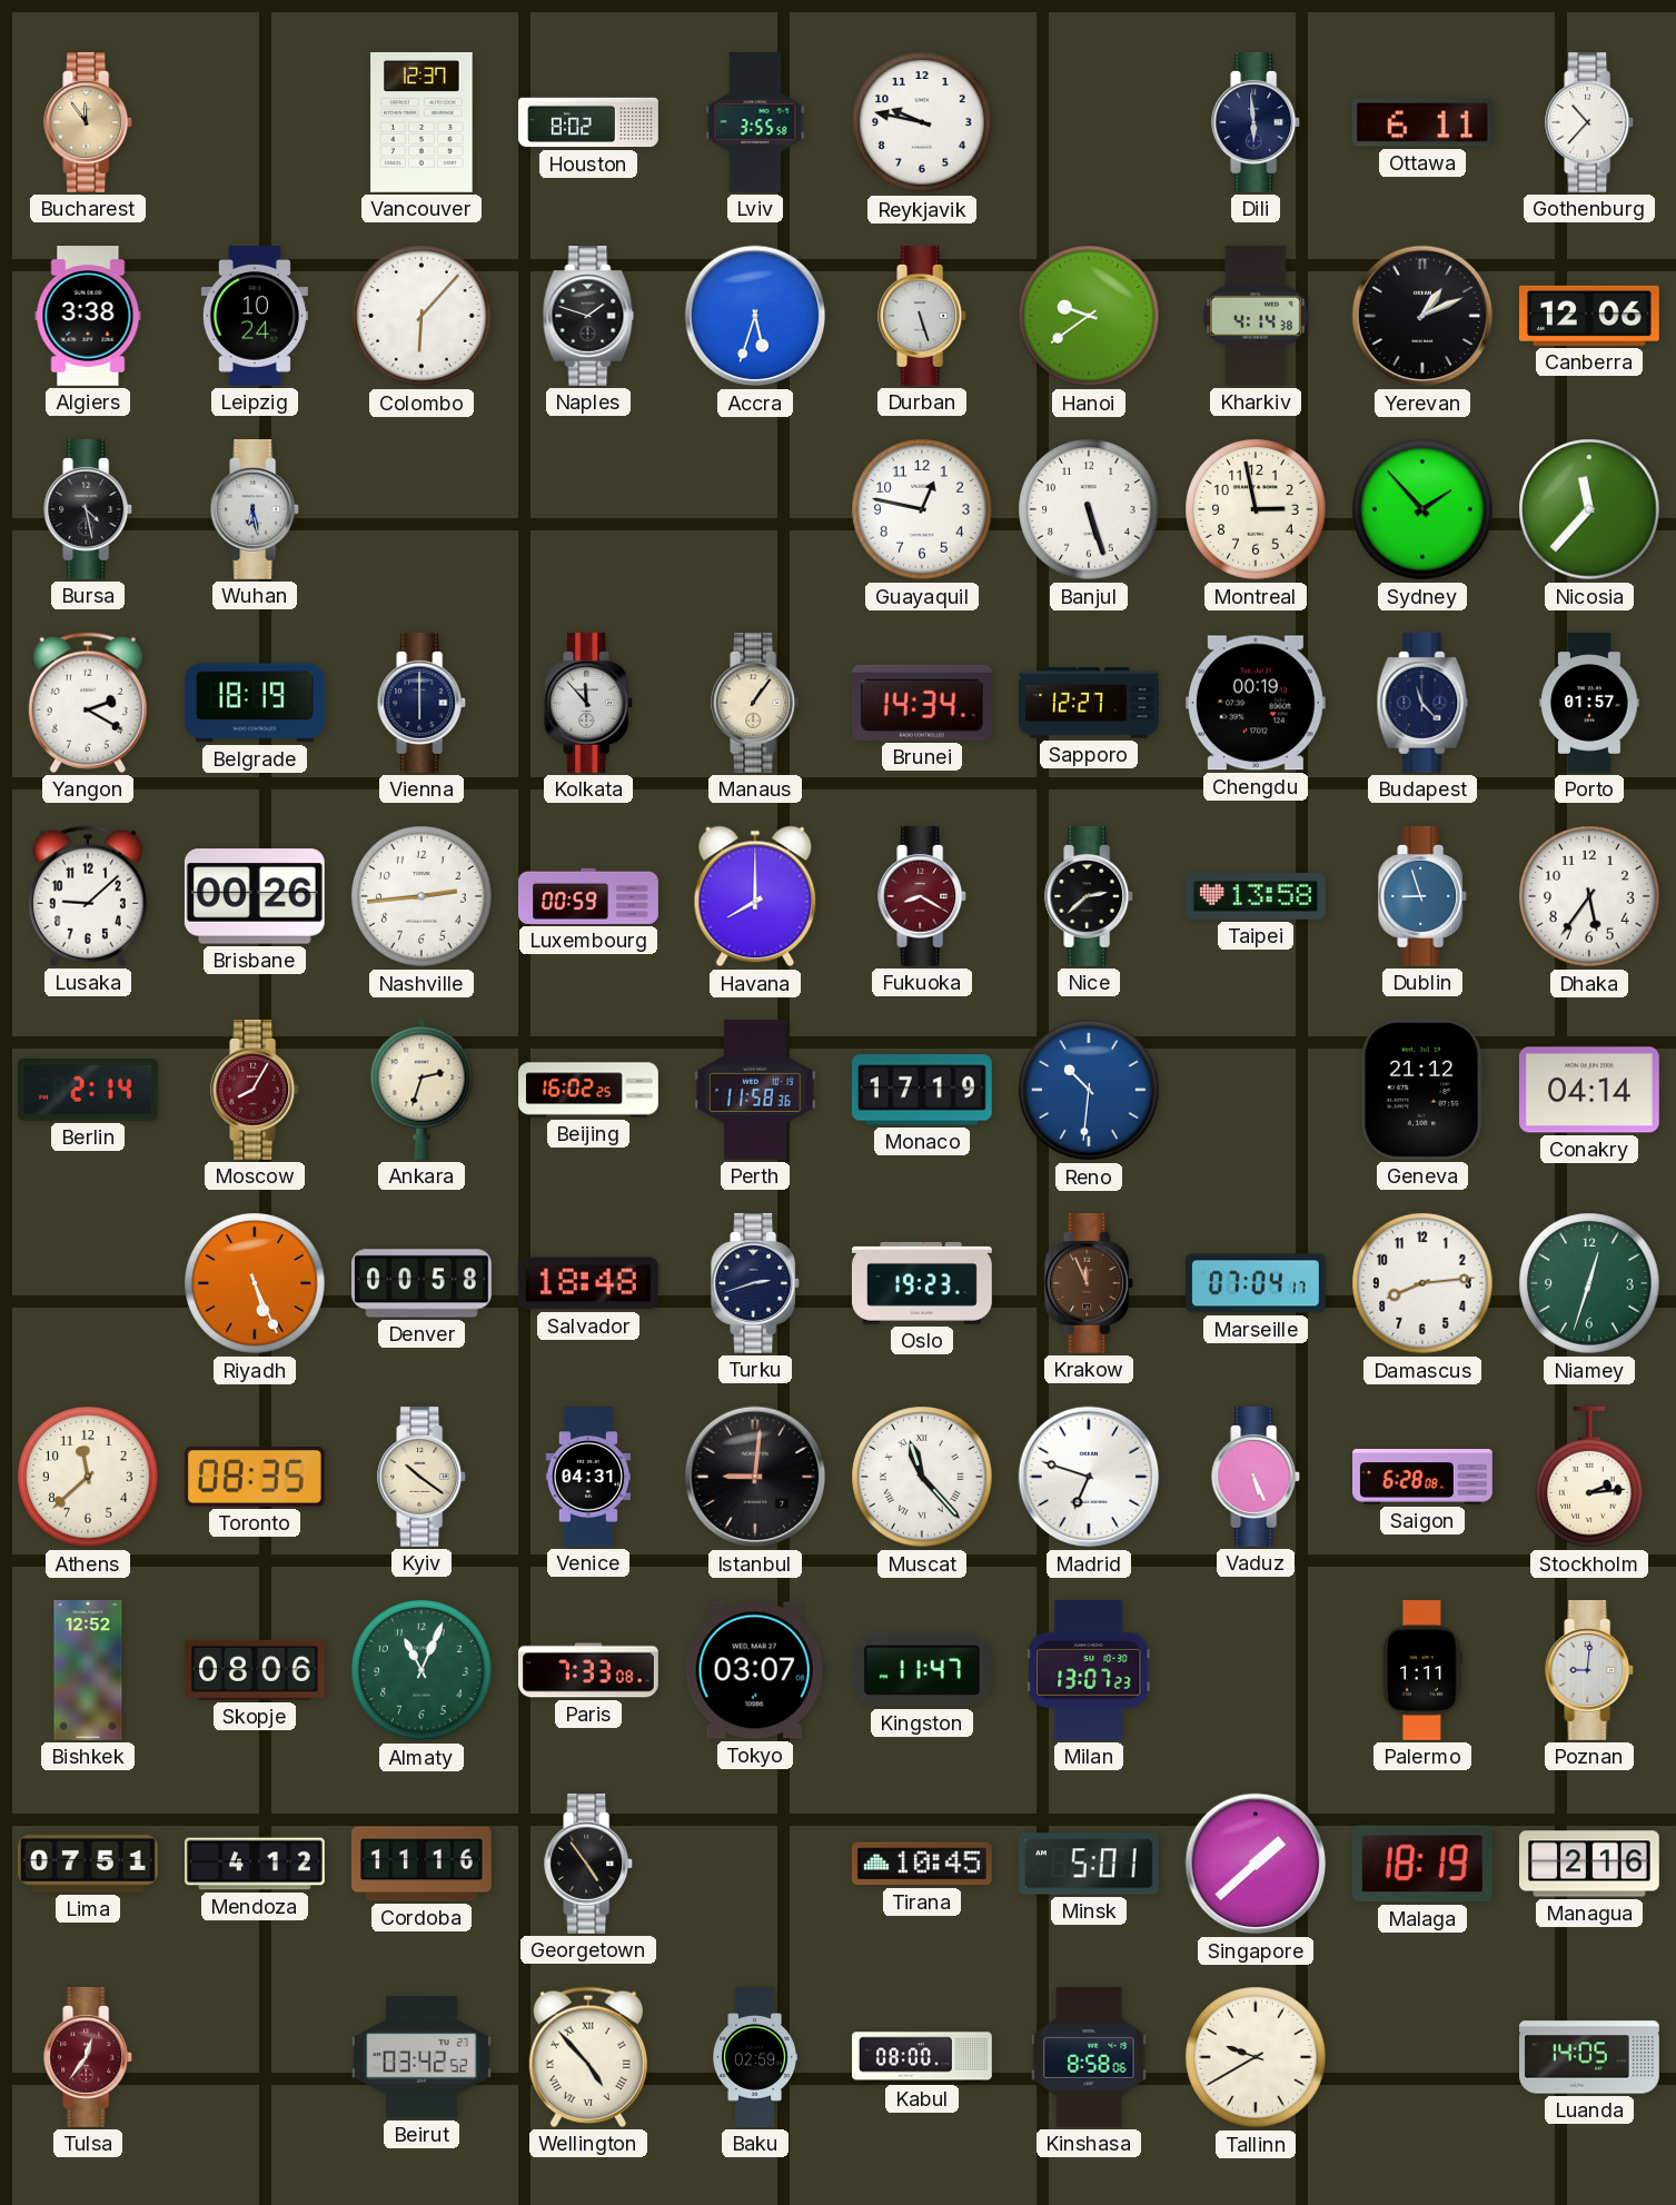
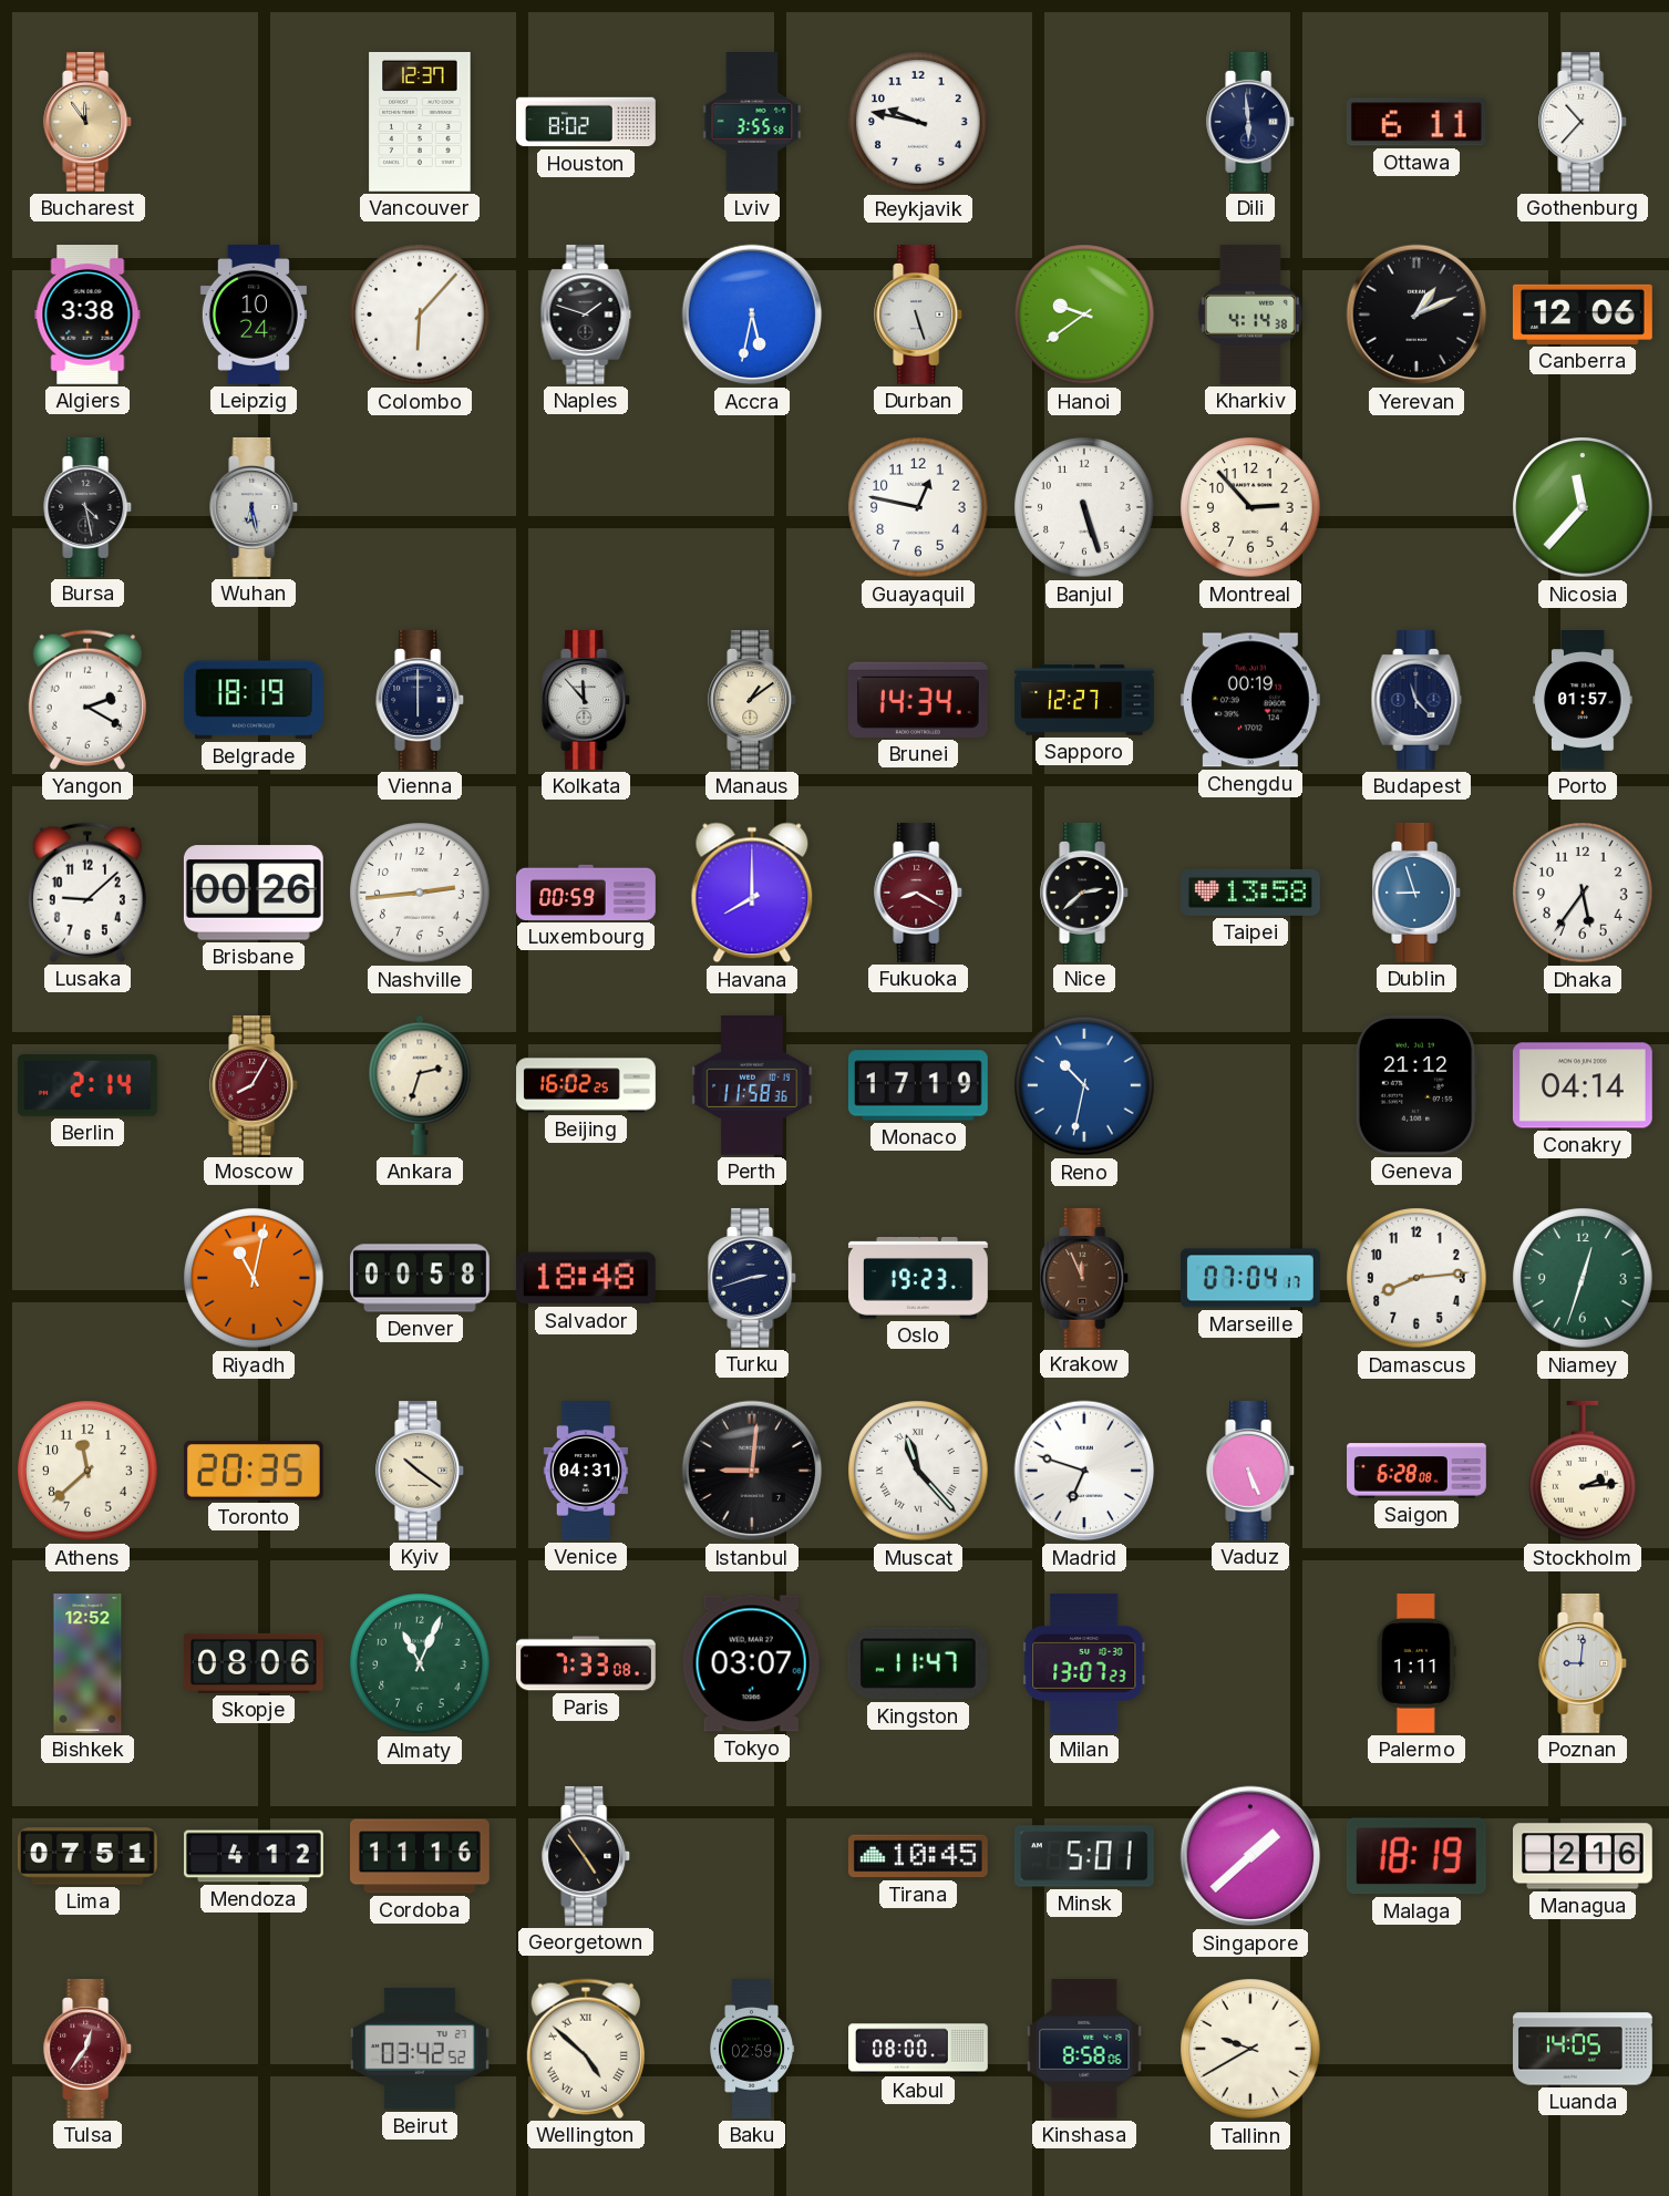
Accra: 5:33 -> 5:32 (752, 315)
Montreal: 2:58 -> 2:53 (1250, 507)
Sydney: 1:53 -> none (1422, 509)
Manaus: 1:06 -> 1:09 (753, 700)
Reno: 10:31 -> 10:32 (1084, 1085)
Riyadh: 5:26 -> 11:02 (254, 1278)
Toronto: 08:35 -> 20:35 (254, 1472)
Wellington: 4:53 -> 4:52 (586, 2049)
